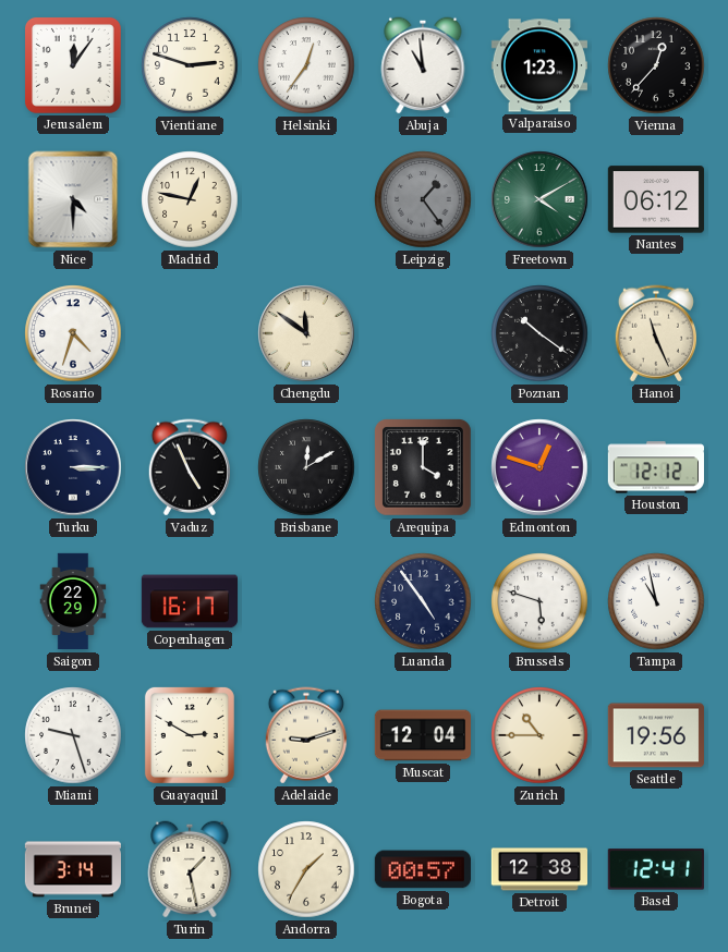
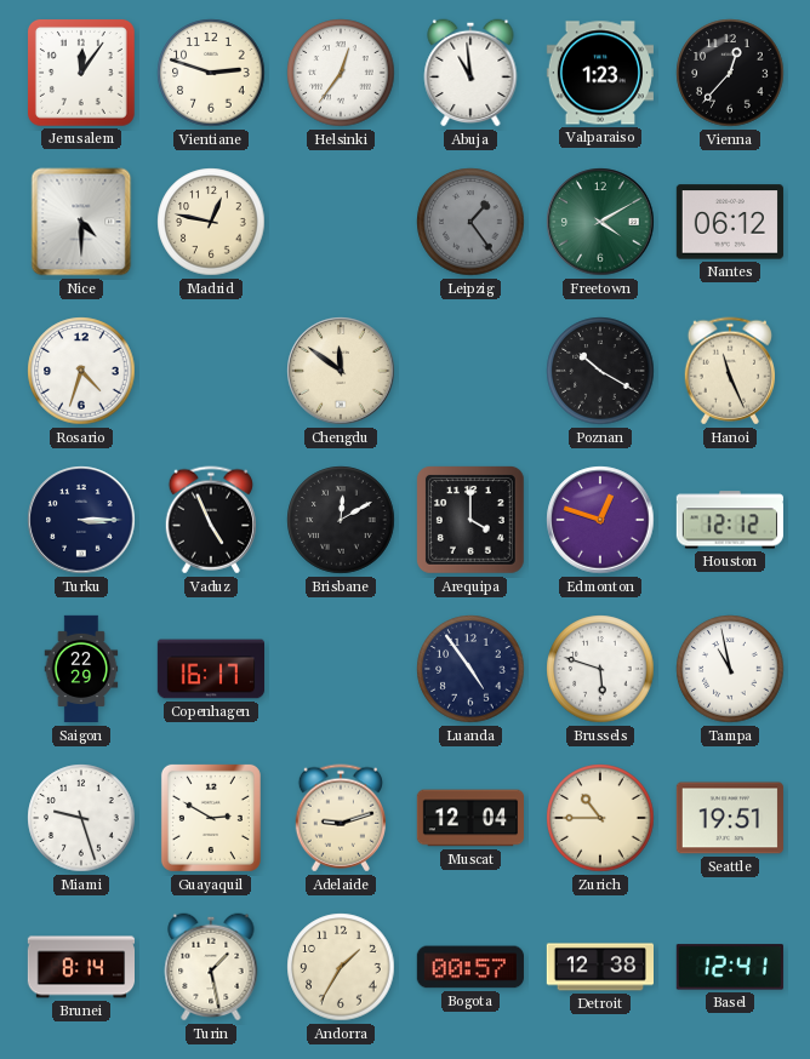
Poznan: 10:21 -> 10:20 (600, 371)
Seattle: 19:56 -> 19:51 (729, 818)
Brunei: 3:14 -> 8:14 (80, 967)
